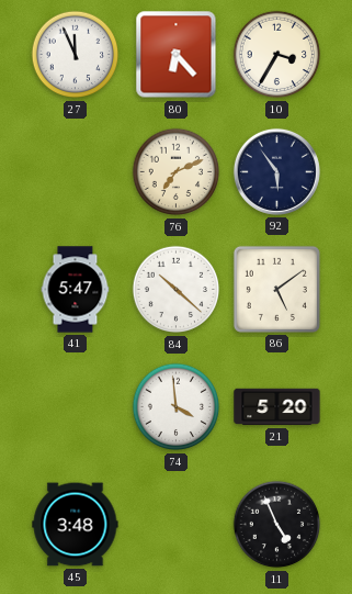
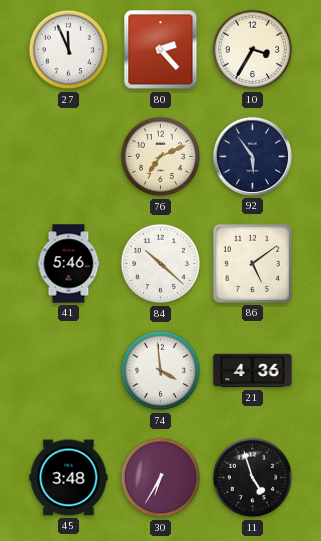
80: 6:23 -> 2:23 (161, 50)
41: 5:47 -> 5:46 (69, 264)
21: 5:20 -> 4:36 (253, 371)
30: none -> 6:35 (161, 478)
11: 4:56 -> 4:57 (253, 478)
